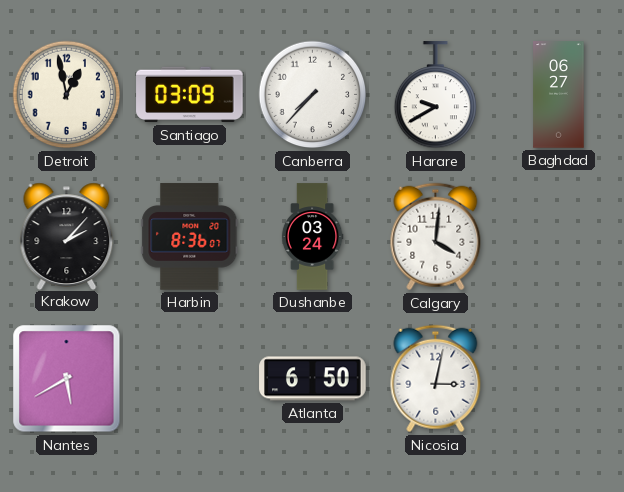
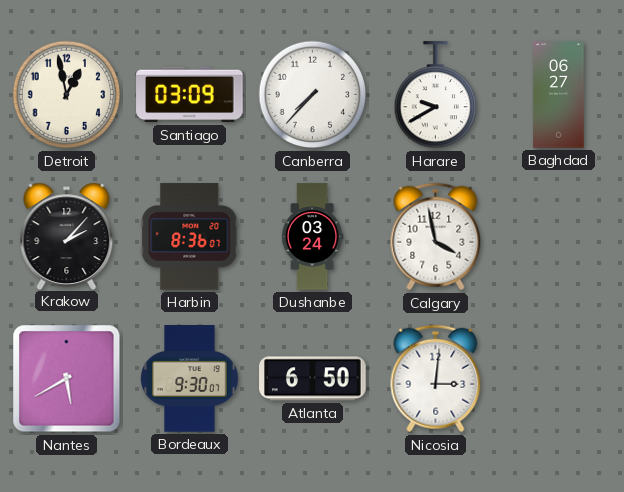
Calgary: 4:01 -> 3:58 (436, 237)
Bordeaux: none -> 9:30 (190, 379)
Nicosia: 3:02 -> 3:01 (436, 379)
